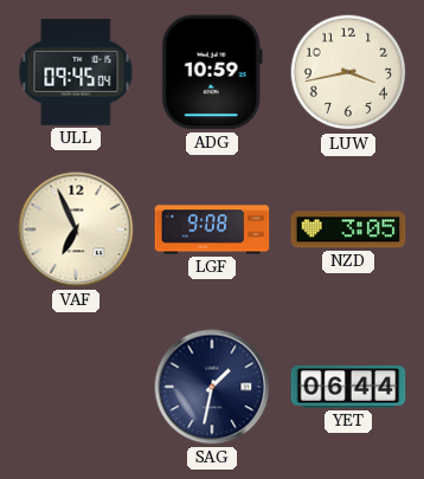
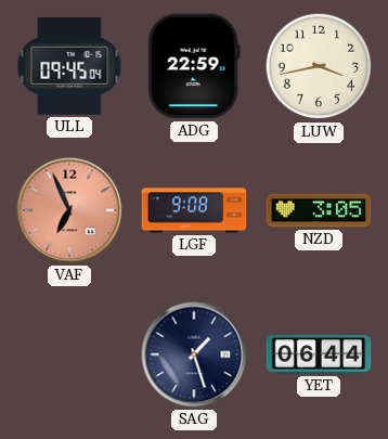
ADG: 10:59 -> 22:59 (194, 66)
VAF dial: cream -> salmon (69, 210)
SAG: 1:32 -> 1:27 (194, 354)
